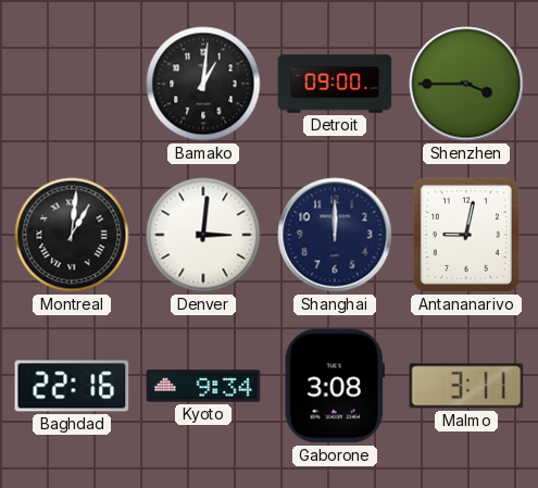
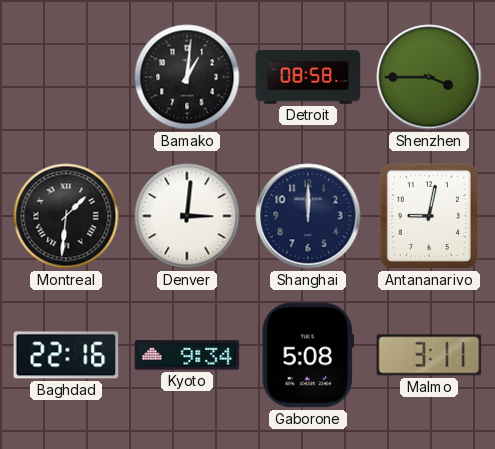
Detroit: 09:00 -> 08:58 (308, 77)
Montreal: 1:01 -> 1:31 (66, 216)
Gaborone: 3:08 -> 5:08 (308, 355)
